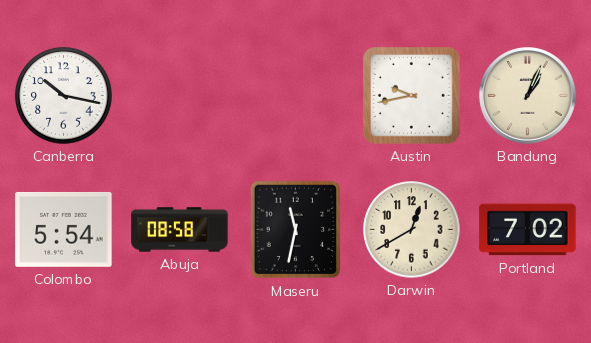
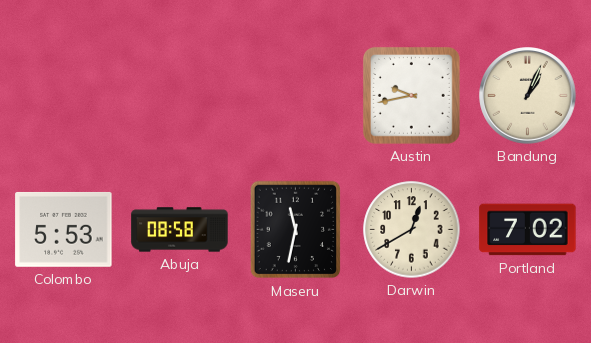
Canberra: 10:17 -> none (64, 96)
Colombo: 5:54 -> 5:53 (64, 229)
